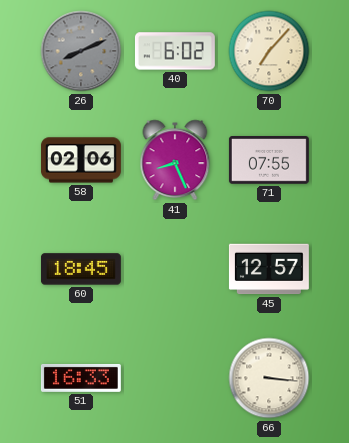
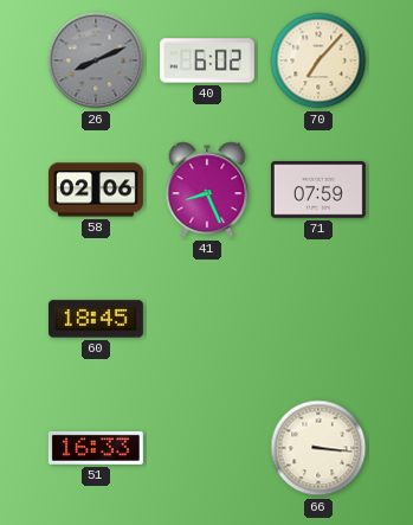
71: 07:55 -> 07:59 (318, 191)
45: 12:57 -> none (269, 269)
